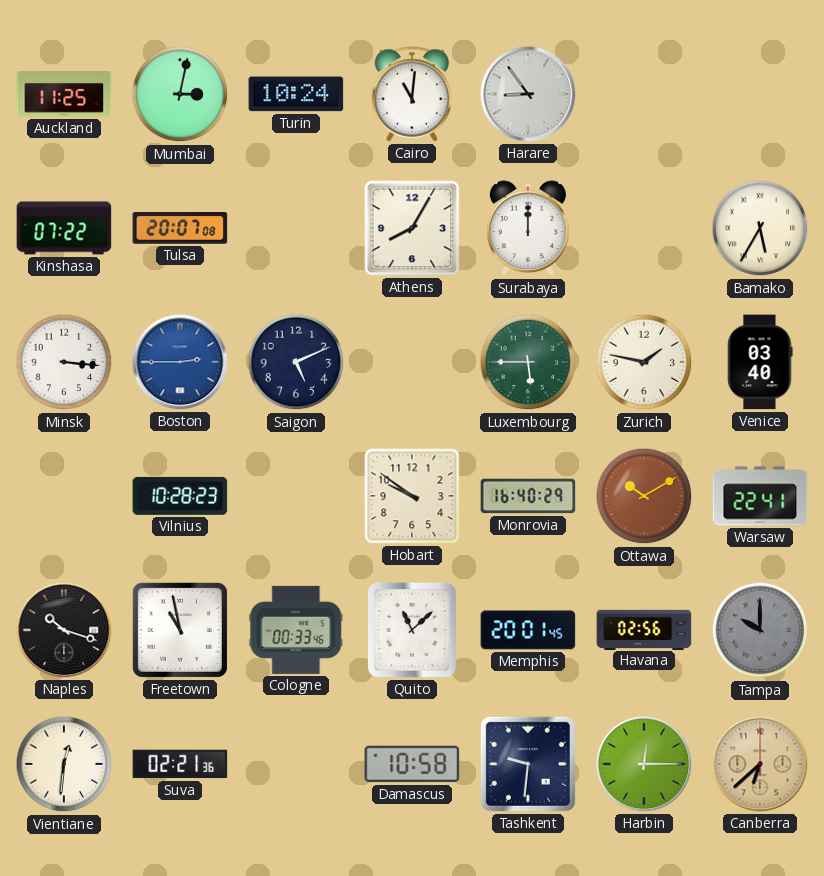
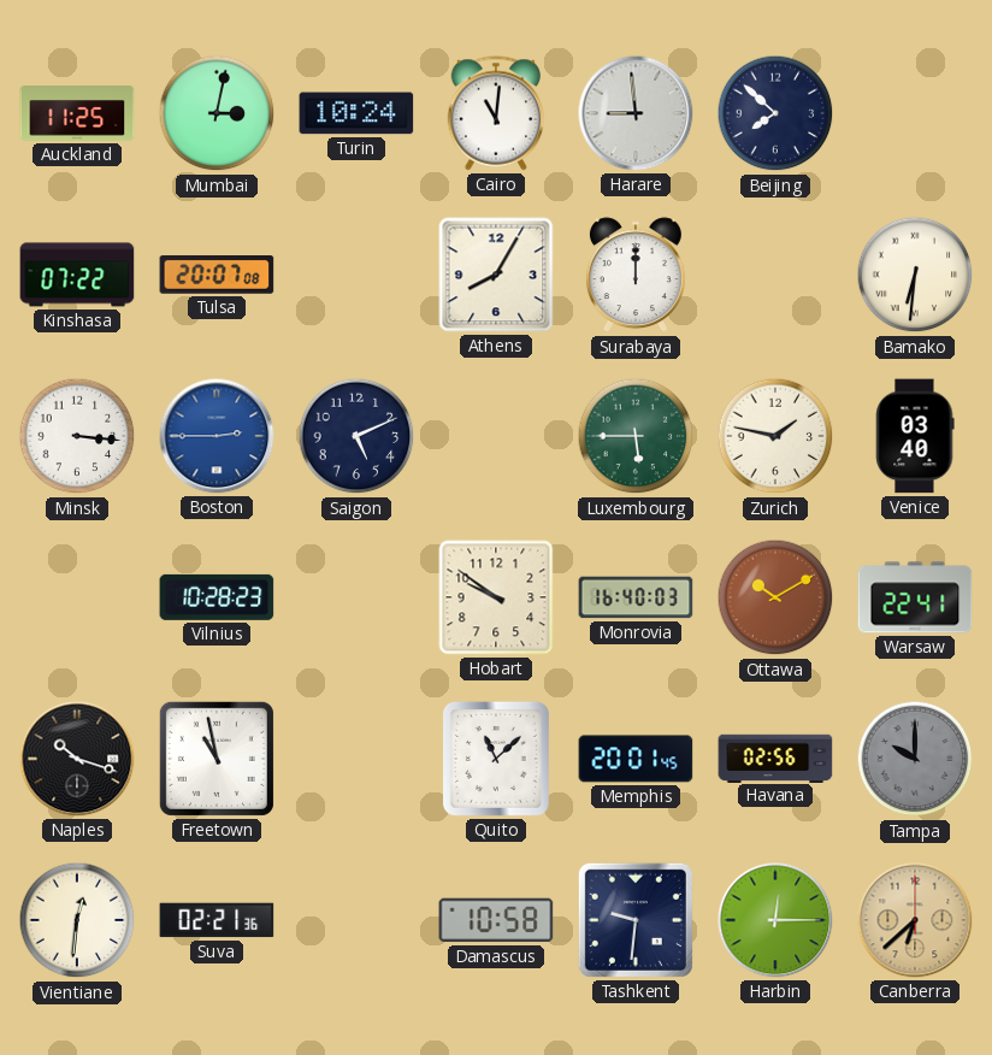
Harare: 8:54 -> 8:59 (636, 113)
Beijing: none -> 7:52 (775, 113)
Bamako: 5:35 -> 6:31 (915, 275)
Monrovia: 16:40:29 -> 16:40:03 (636, 597)
Cologne: 00:33 -> none (296, 630)
